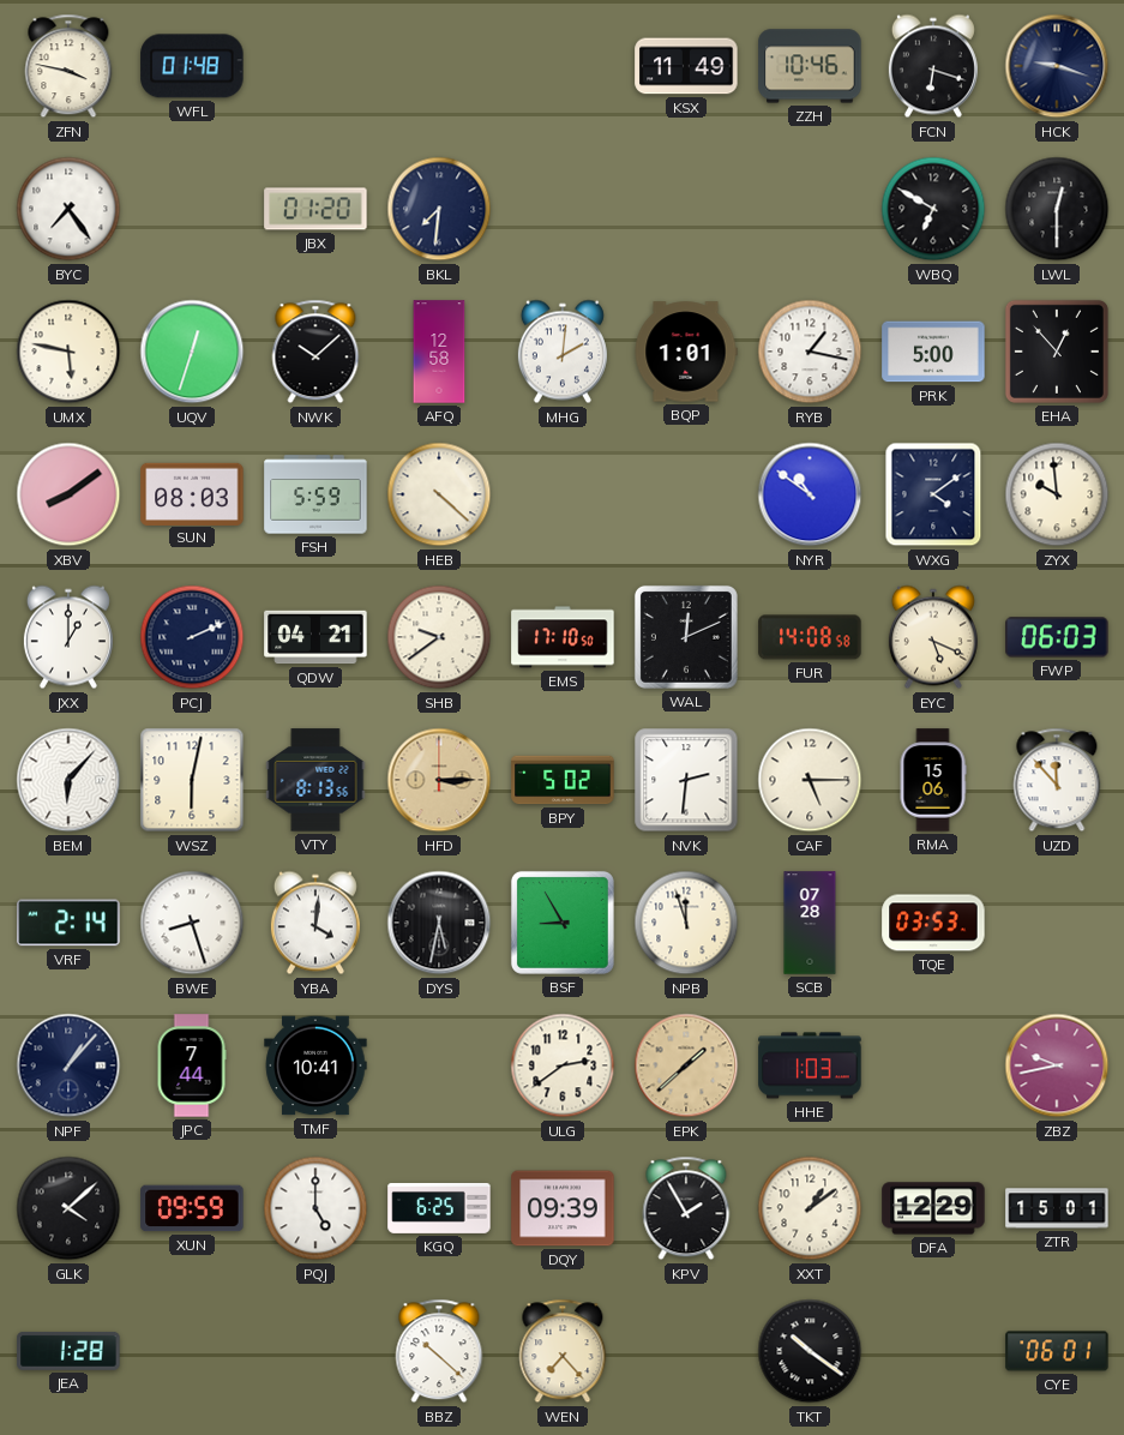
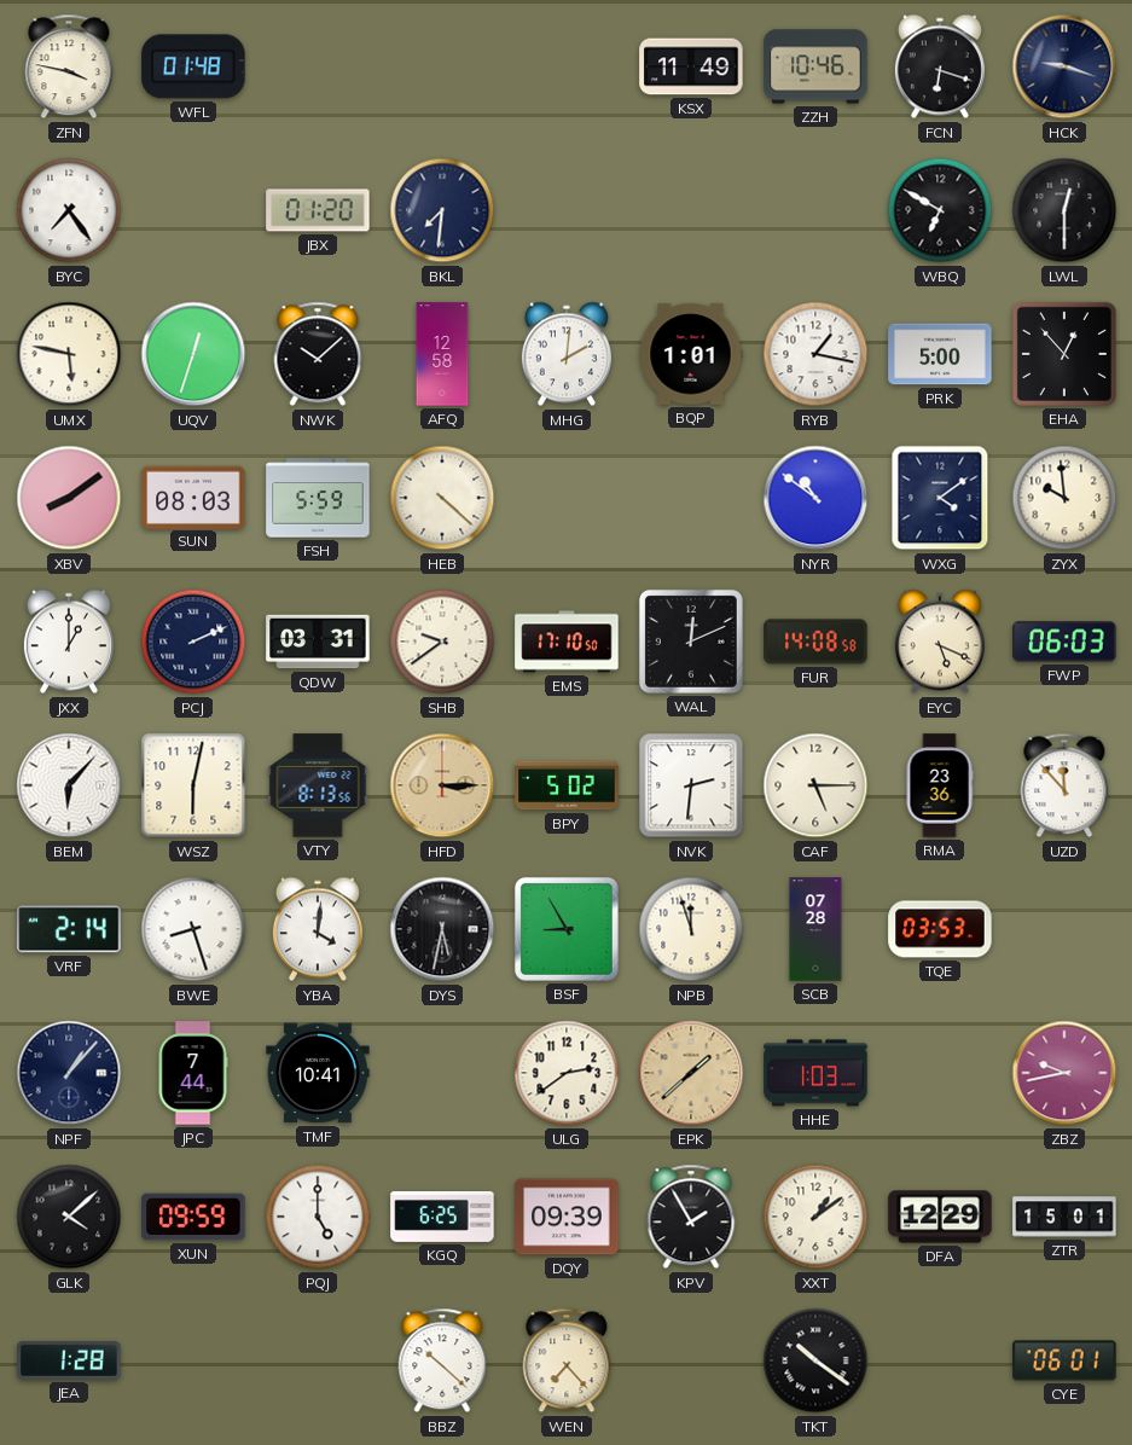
QDW: 04:21 -> 03:31 (318, 642)
RMA: 15:06 -> 23:36 (940, 785)
